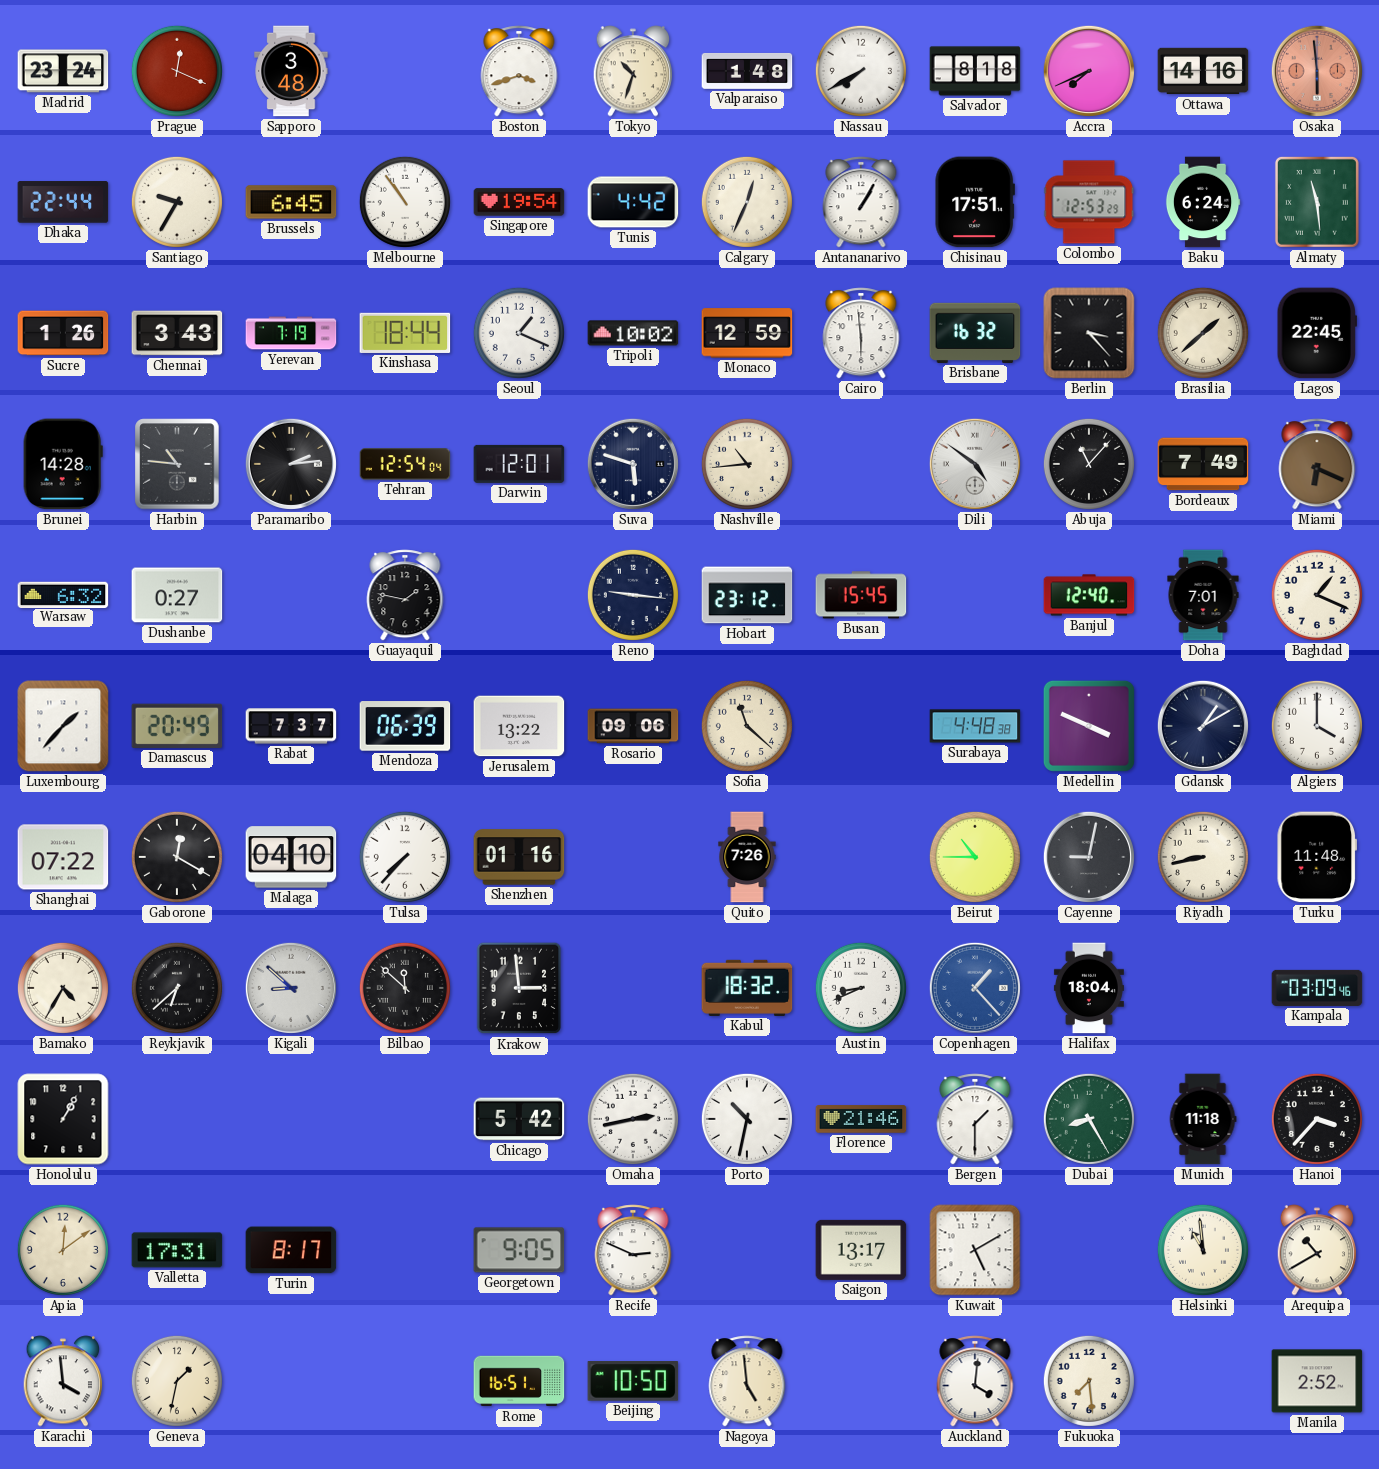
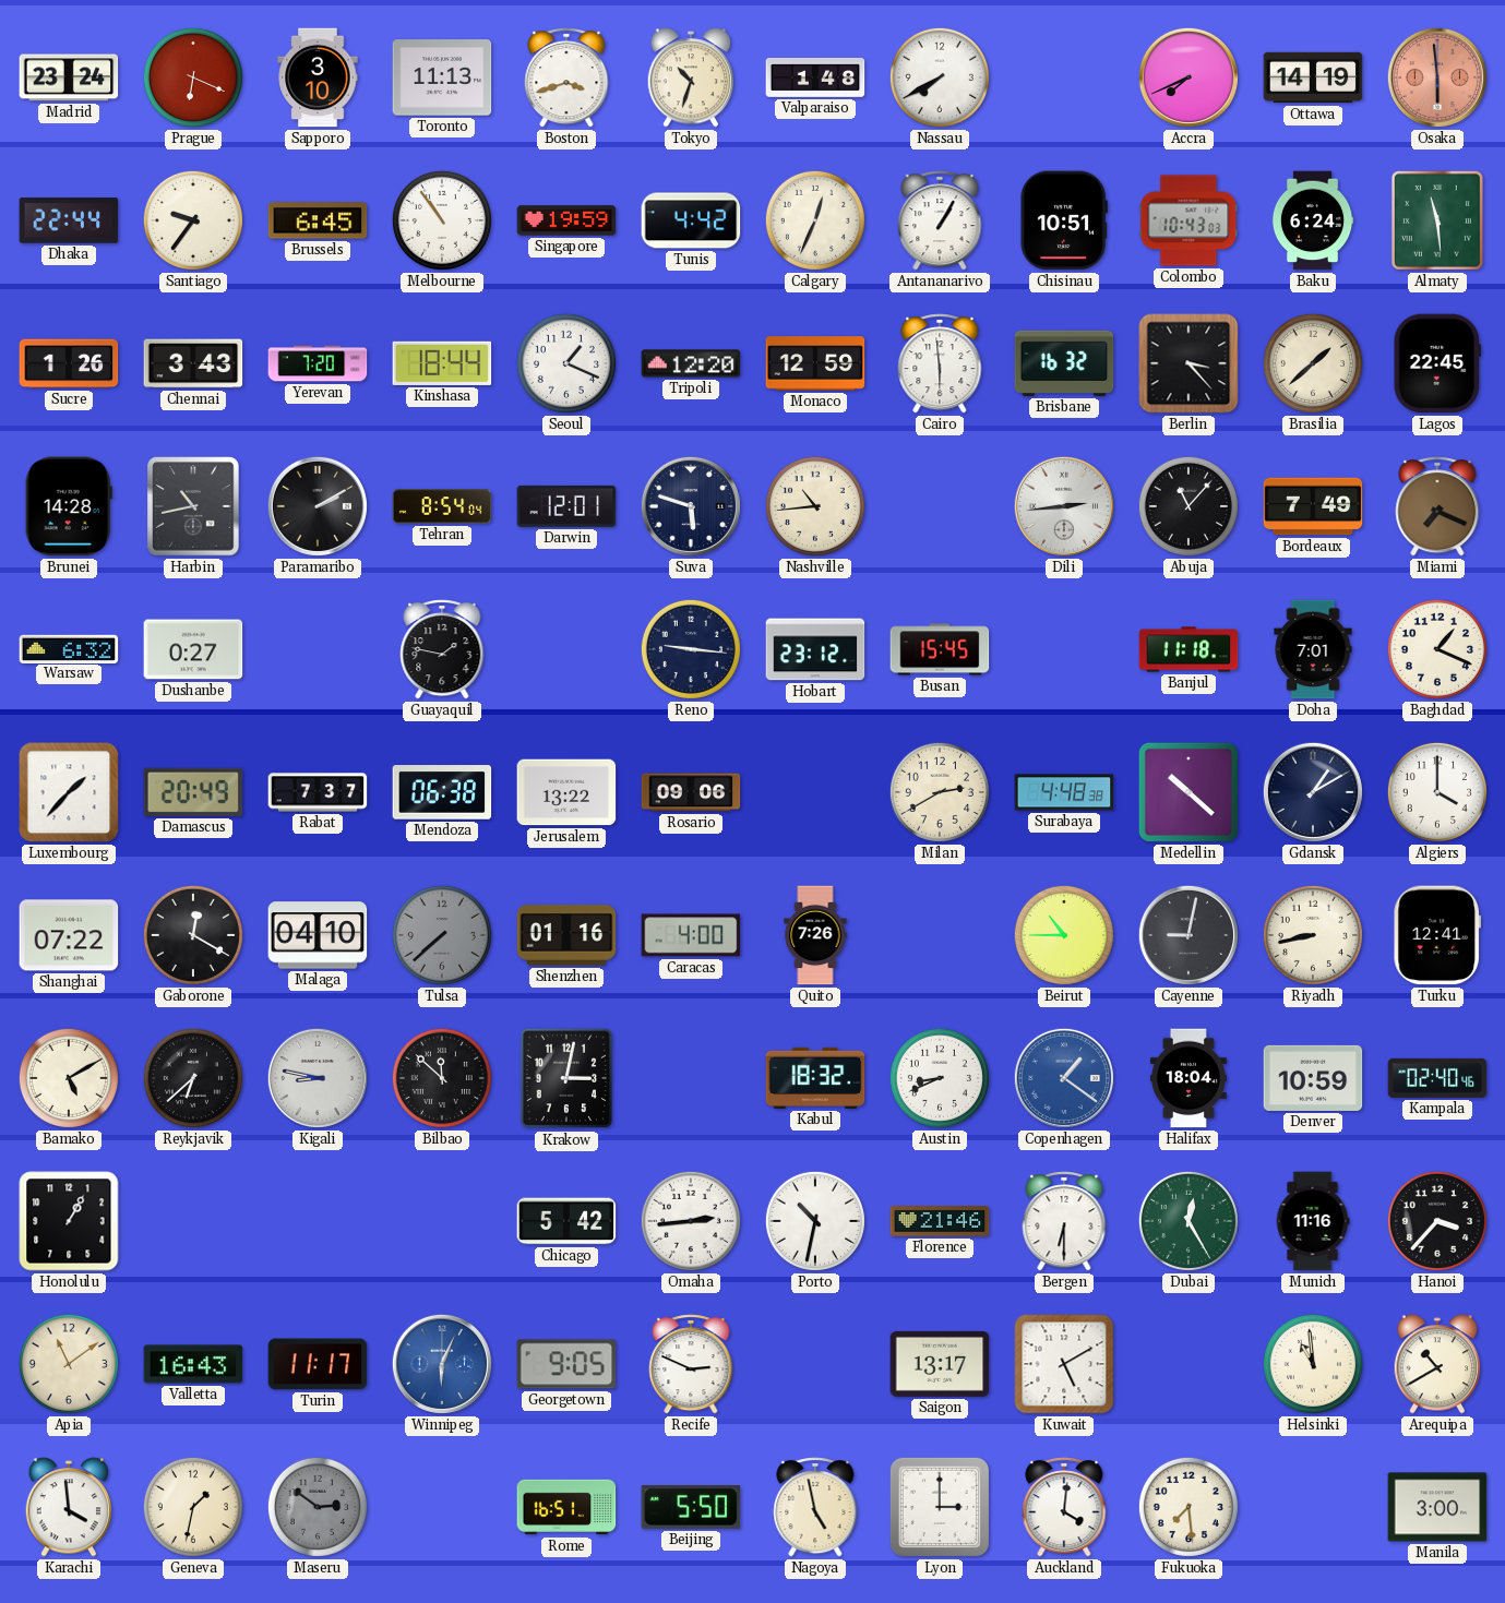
Prague: 12:19 -> 6:19 (193, 77)
Sapporo: 3:48 -> 3:10 (318, 77)
Toronto: none -> 11:13 (442, 77)
Salvador: 8:18 -> none (975, 71)
Ottawa: 14:16 -> 14:19 (1313, 77)
Santiago: 9:35 -> 9:36 (193, 220)
Singapore: 19:54 -> 19:59 (566, 220)
Chisinau: 17:51 -> 10:51 (1064, 220)
Colombo: 12:53 -> 10:43 (1189, 220)
Yerevan: 7:19 -> 7:20 (318, 363)
Tripoli: 10:02 -> 12:20 (691, 363)
Harbin: 10:46 -> 10:43 (193, 506)
Paramaribo: 2:14 -> 2:10 (318, 506)
Tehran: 12:54 -> 8:54 (442, 506)
Dili: 4:51 -> 2:44 (1064, 506)
Miami: 6:19 -> 7:19 (1437, 506)
Banjul: 12:40 -> 11:18 (1189, 649)
Mendoza: 06:39 -> 06:38 (442, 792)
Sofia: 11:22 -> none (747, 726)
Milan: none -> 2:40 (940, 792)
Medellin: 3:49 -> 10:22 (1189, 792)
Tulsa: 7:37 -> 7:38 (442, 935)
Tulsa dial: white -> grey (442, 935)
Caracas: none -> 4:00 (691, 935)
Turku: 11:48 -> 12:41 (1436, 935)
Bamako: 4:35 -> 5:10 (69, 1078)
Kigali: 8:52 -> 8:47 (318, 1078)
Krakow: 2:59 -> 3:02 (566, 1078)
Copenhagen: 1:23 -> 1:21 (1064, 1078)
Denver: none -> 10:59 (1313, 1078)
Kampala: 03:09 -> 02:40 (1437, 1078)
Omaha: 2:43 -> 2:44 (691, 1221)
Bergen: 1:30 -> 6:30 (1064, 1221)
Dubai: 8:25 -> 12:25 (1189, 1221)
Munich: 11:18 -> 11:16 (1313, 1221)
Apia: 12:09 -> 11:09 (69, 1364)
Valletta: 17:31 -> 16:43 (193, 1364)
Turin: 8:17 -> 11:17 (318, 1364)
Winnipeg: none -> 6:04 (442, 1364)
Maseru: none -> 2:51 (318, 1507)
Beijing: 10:50 -> 5:50 (691, 1508)
Nagoya: 4:59 -> 4:58 (815, 1507)
Lyon: none -> 3:00 (940, 1507)
Manila: 2:52 -> 3:00 (1437, 1507)
